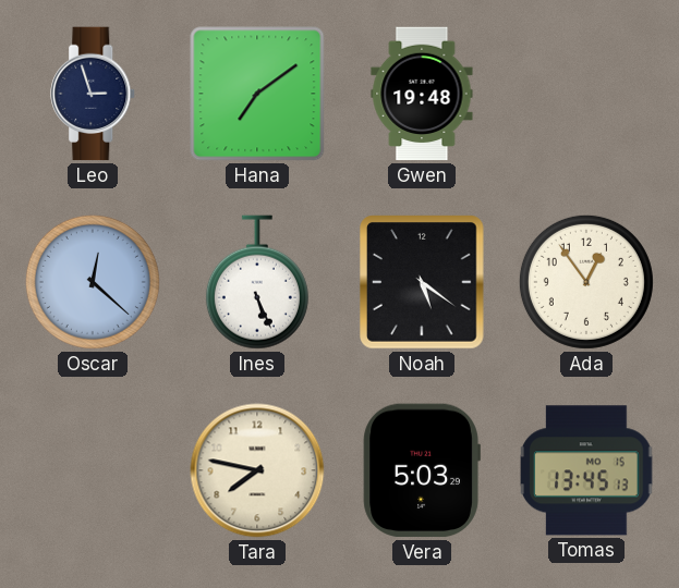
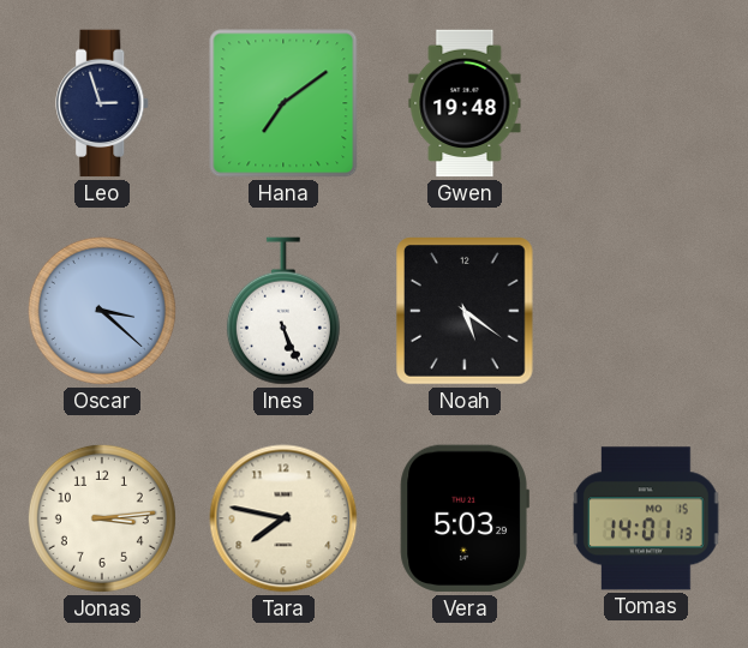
Oscar: 12:22 -> 3:22 (102, 311)
Ada: 12:54 -> none (586, 282)
Jonas: none -> 3:14 (102, 518)
Tomas: 13:45 -> 14:01 (646, 518)
